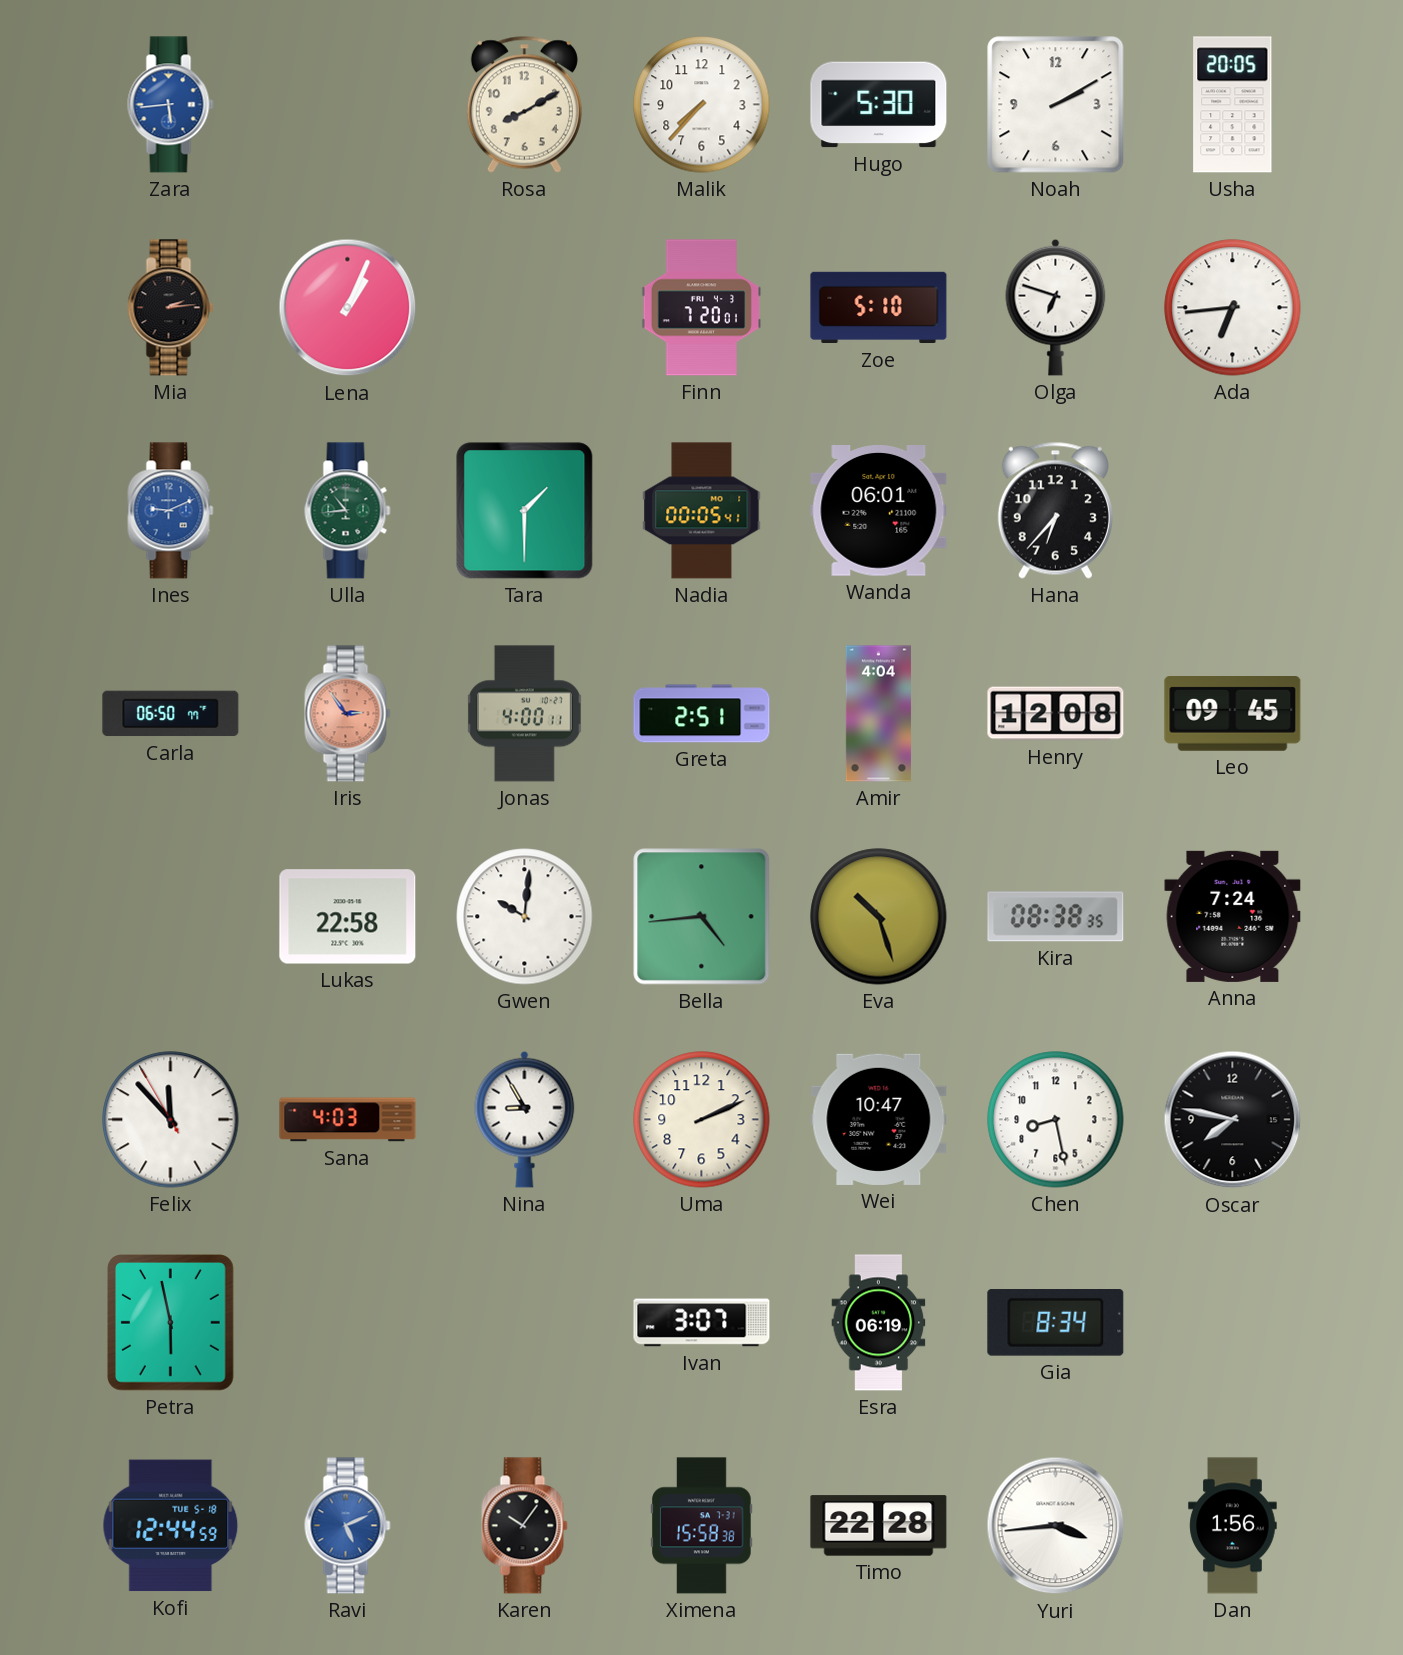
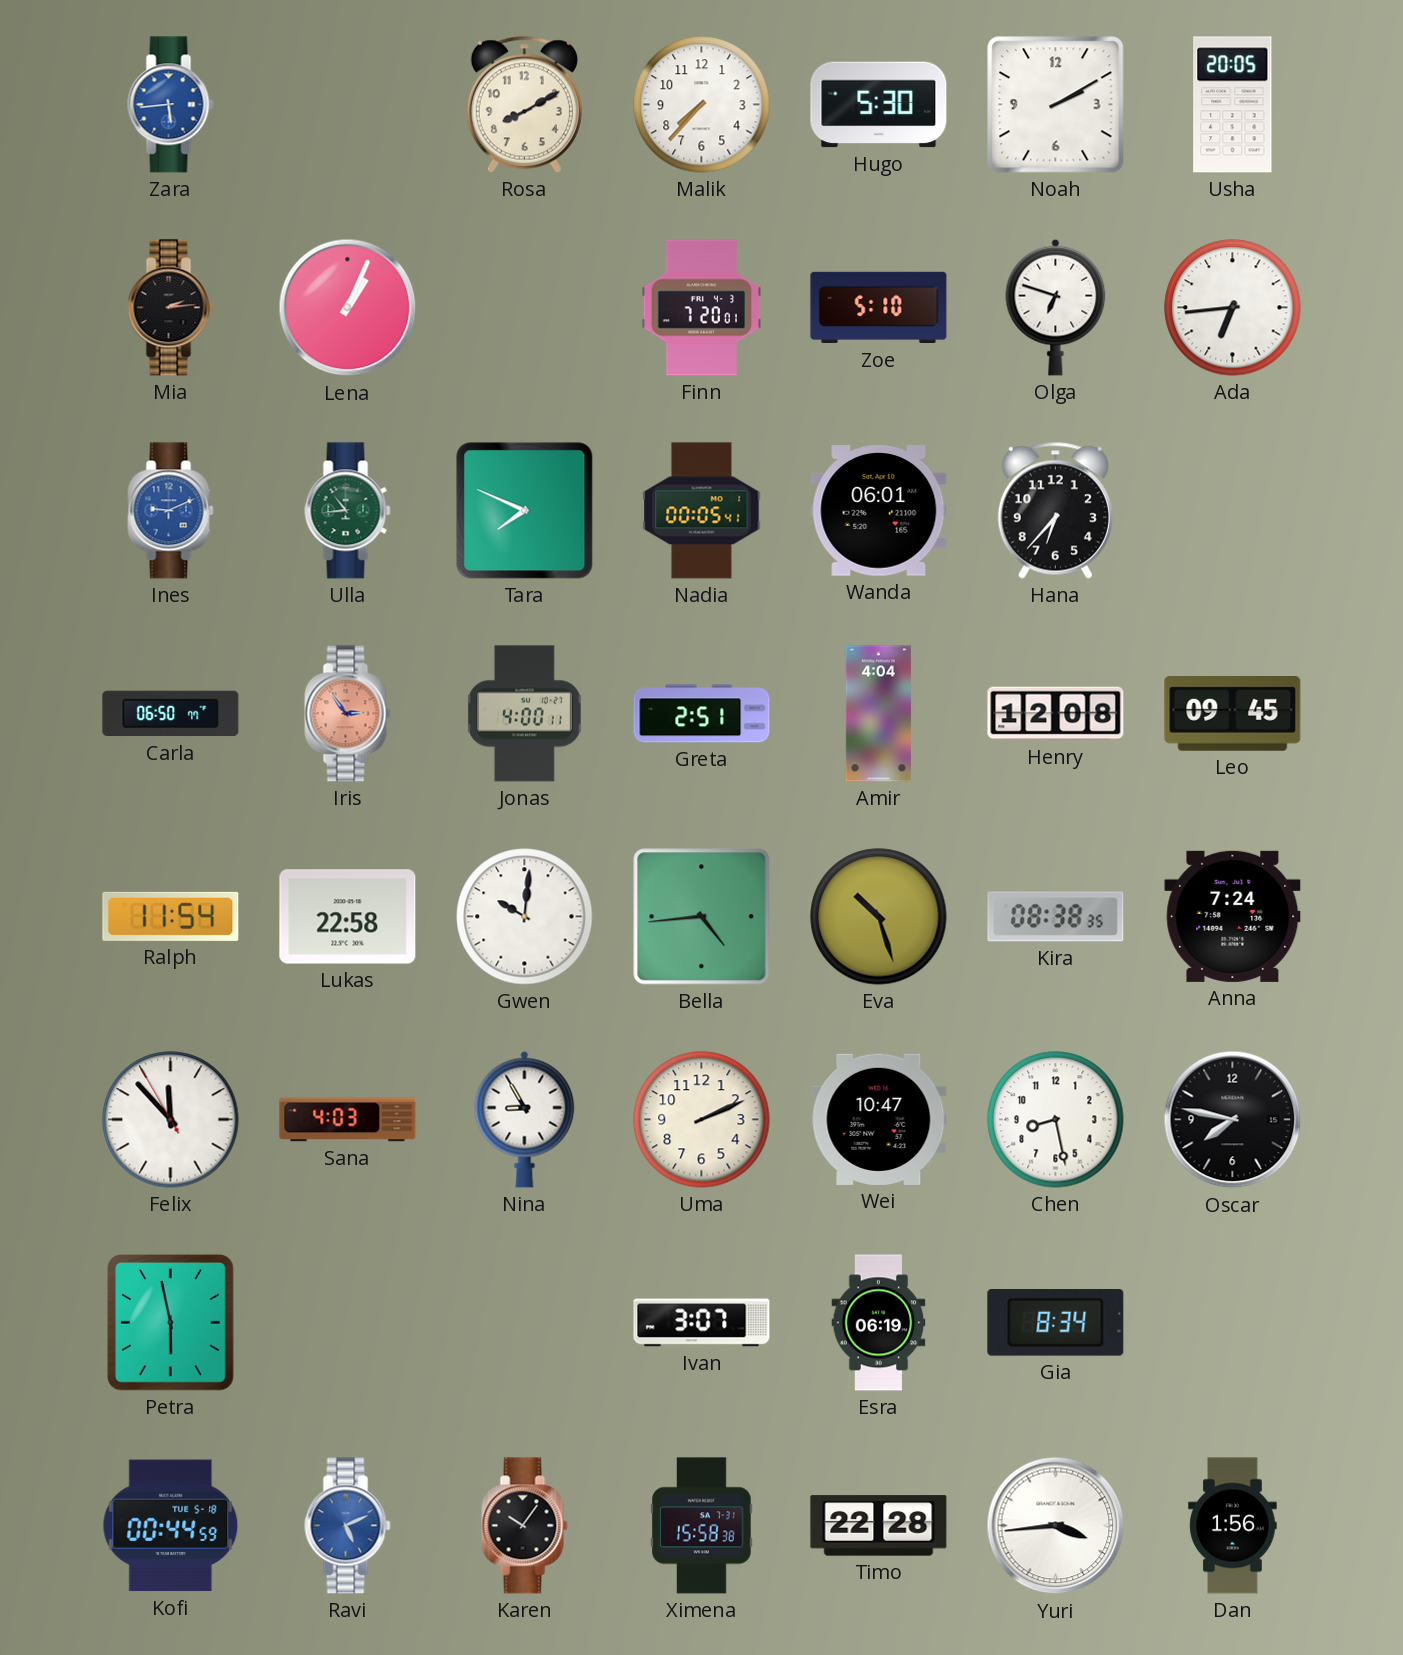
Tara: 1:30 -> 7:49 (525, 511)
Ralph: none -> 11:54 (171, 916)
Kofi: 12:44 -> 00:44 (171, 1526)
